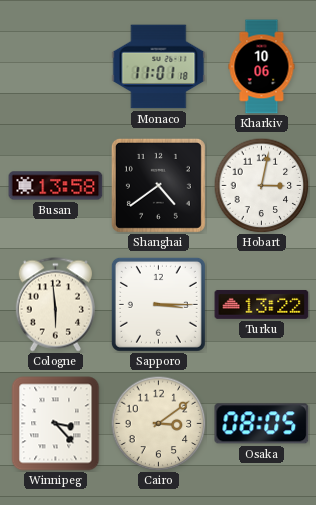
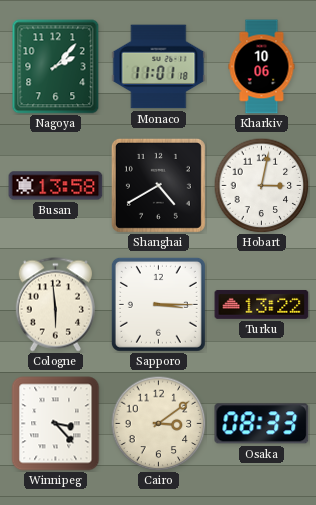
Nagoya: none -> 2:07 (56, 67)
Shanghai: 4:39 -> 4:40 (158, 185)
Osaka: 08:05 -> 08:33 (262, 424)
